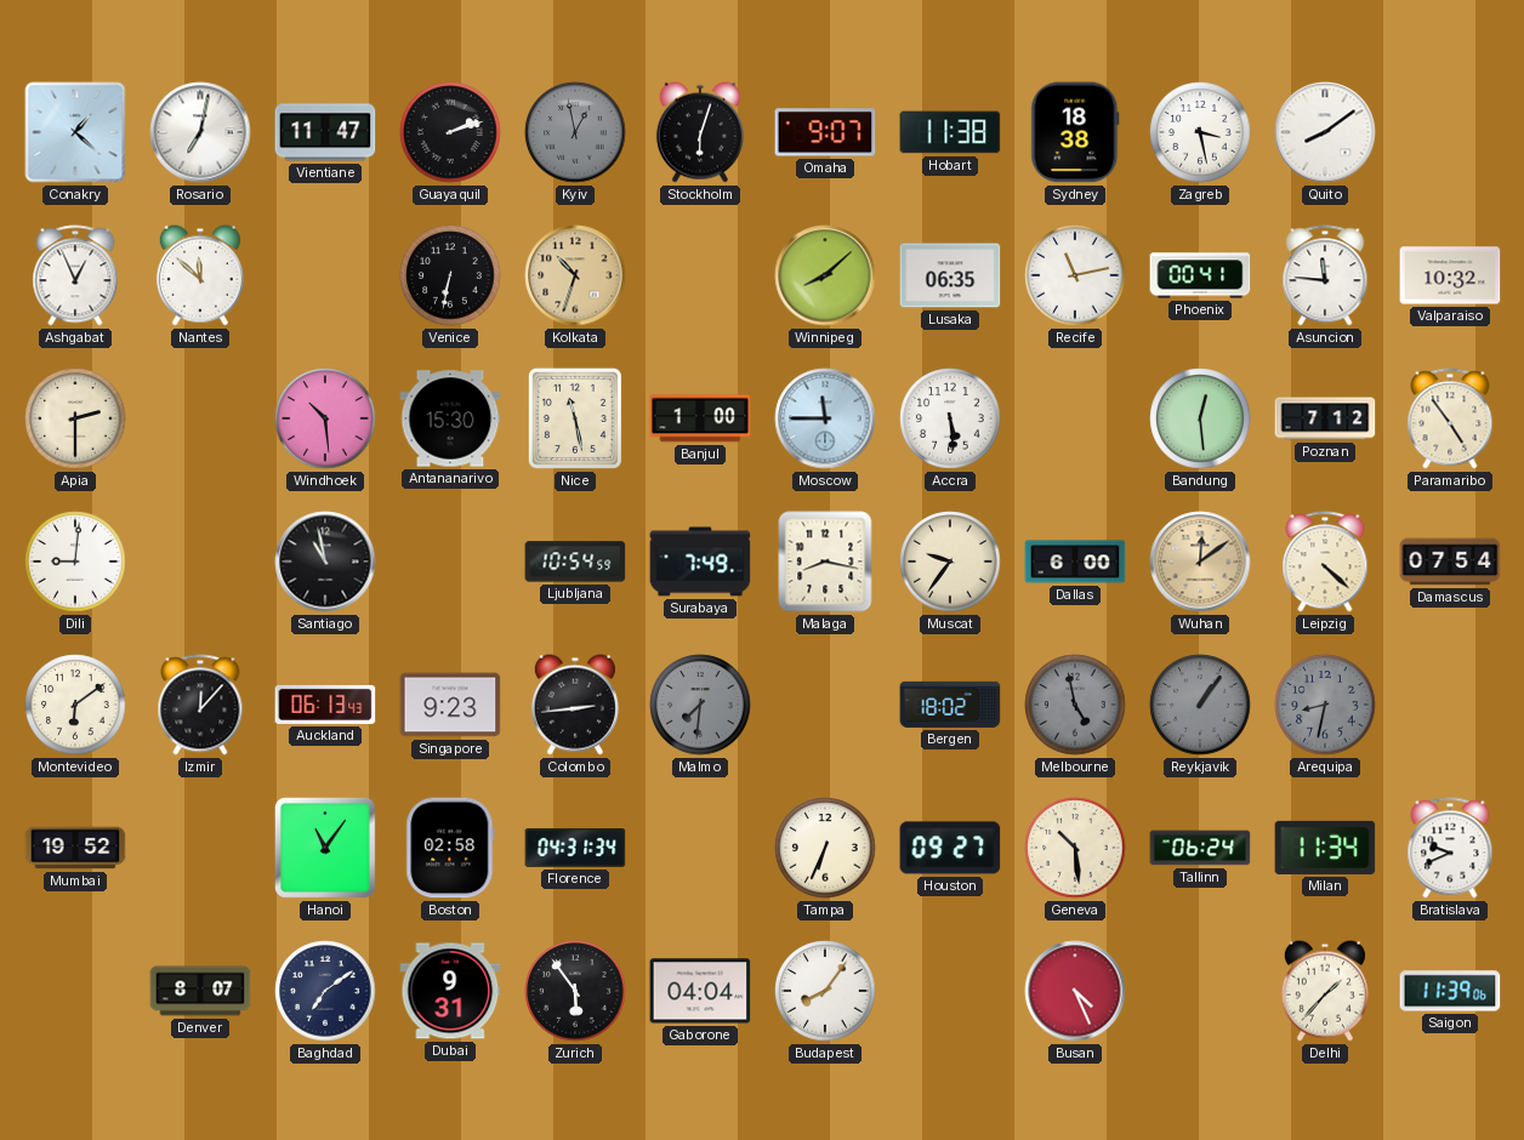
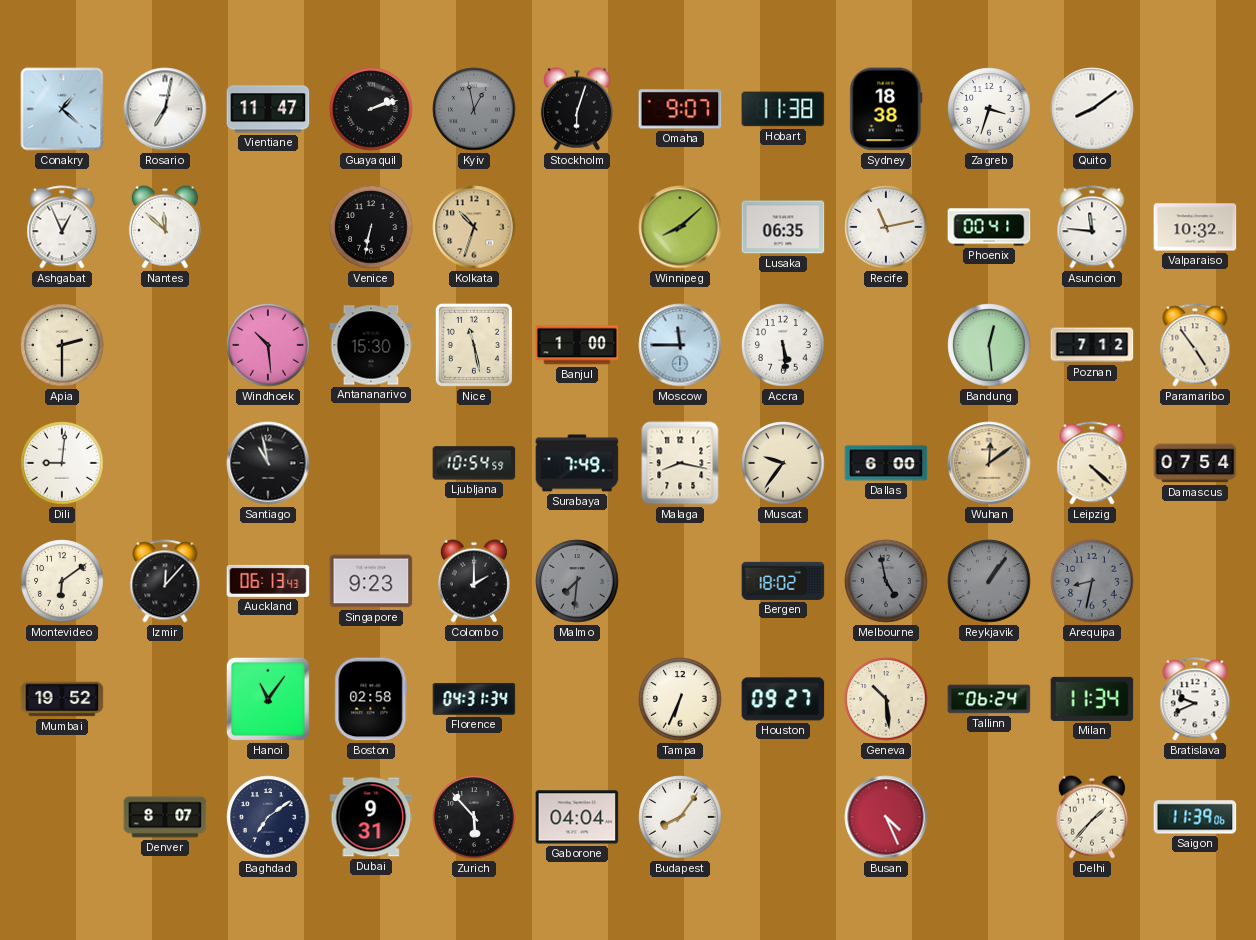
Zagreb: 3:28 -> 3:33 (989, 109)
Colombo: 2:44 -> 2:00 (474, 581)
Zurich: 5:54 -> 5:53 (474, 817)
